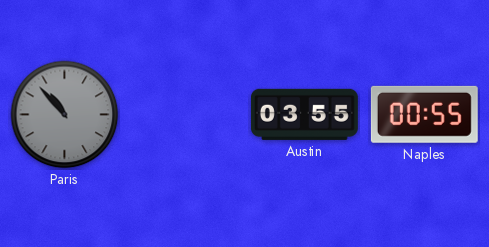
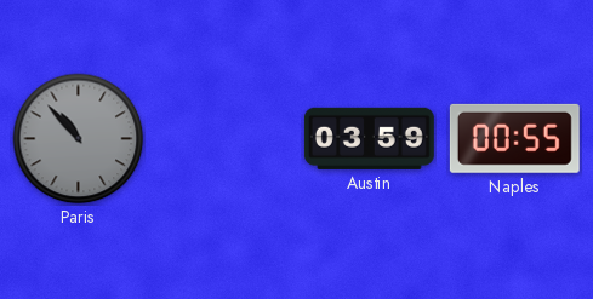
Austin: 03:55 -> 03:59 (369, 138)
